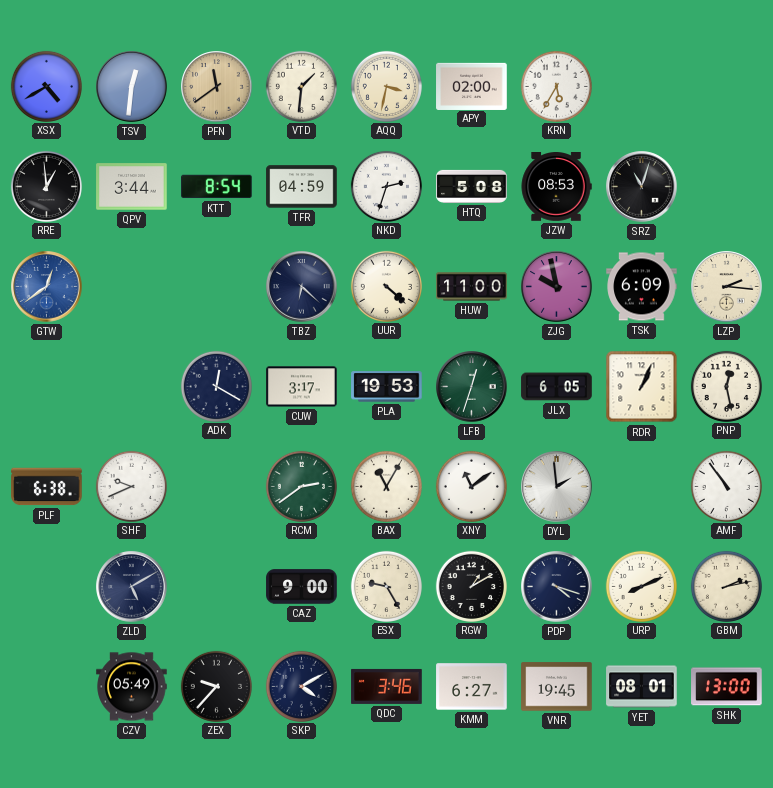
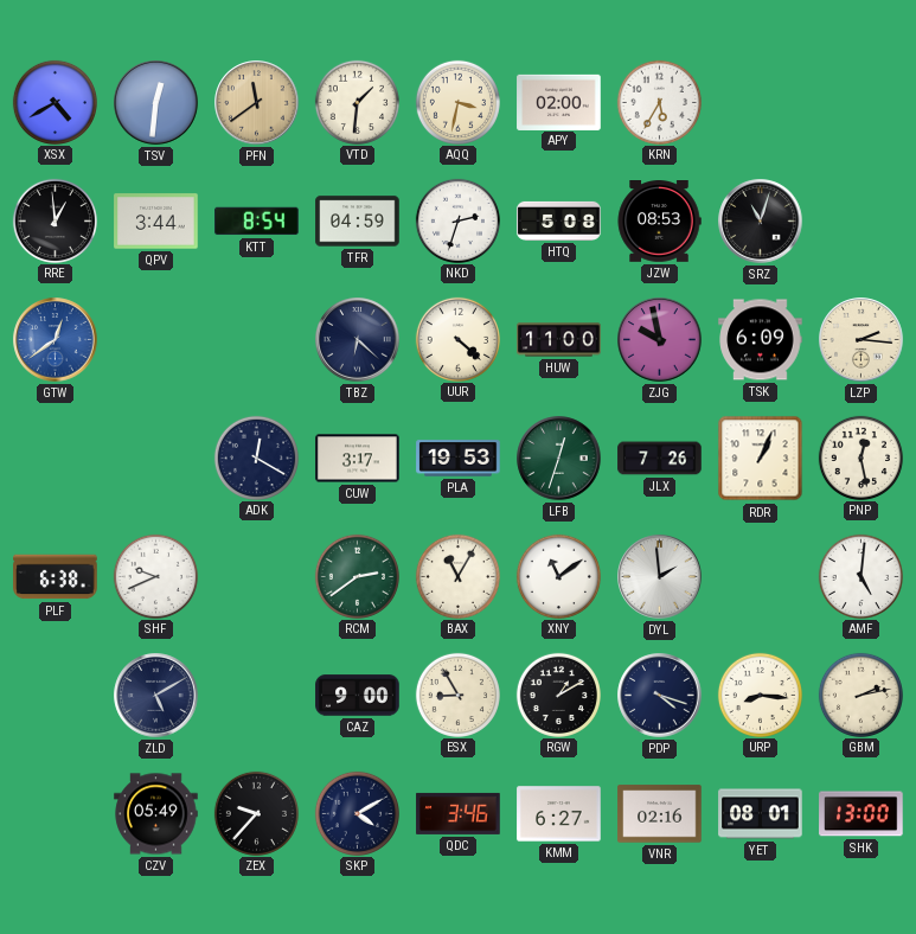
JLX: 6:05 -> 7:26 (660, 459)
AMF: 10:54 -> 5:01 (860, 576)
ESX: 9:25 -> 8:55 (457, 695)
URP: 8:11 -> 8:16 (760, 695)
VNR: 19:45 -> 02:16 (660, 814)
